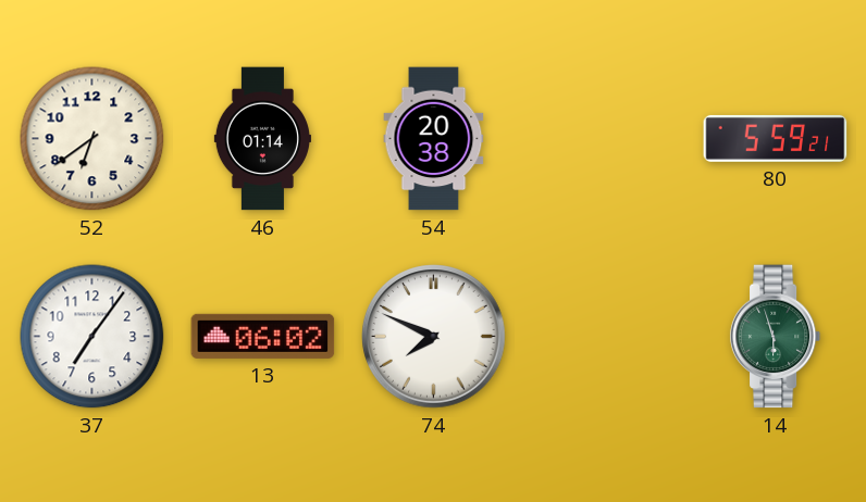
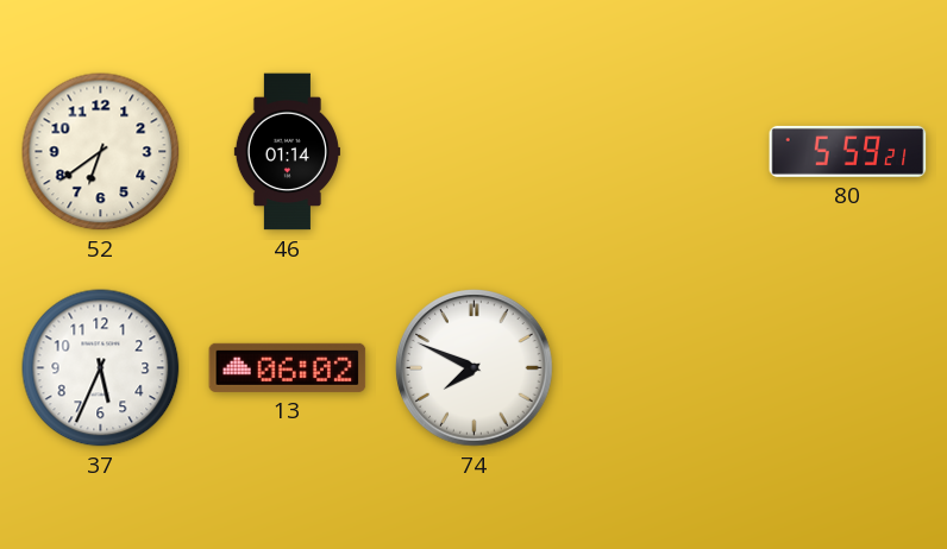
54: 20:38 -> none (434, 139)
37: 7:06 -> 5:34 (101, 368)
14: 5:57 -> none (776, 337)
